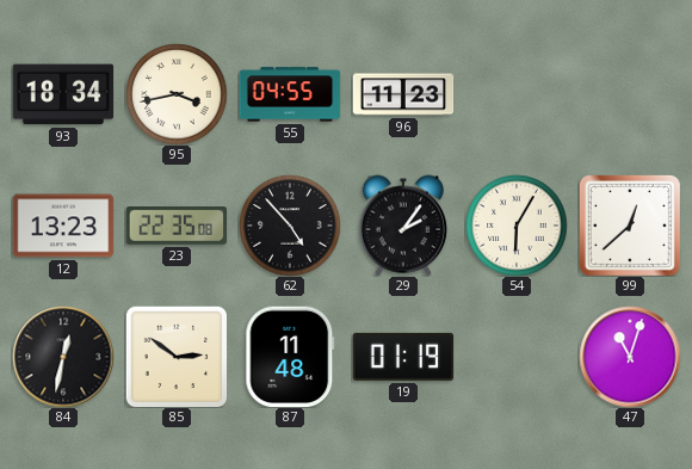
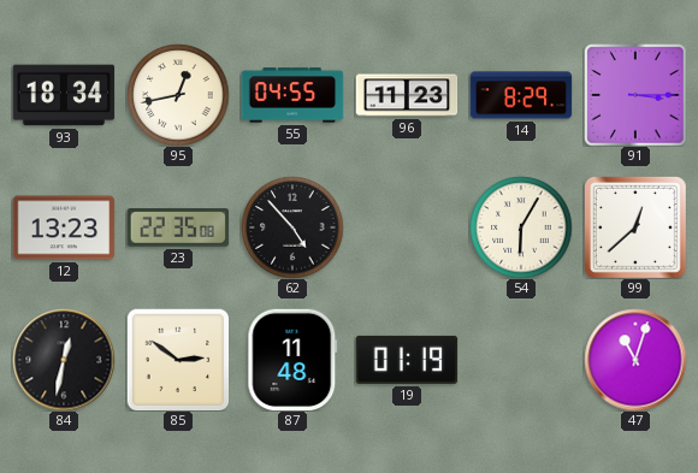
95: 3:43 -> 12:43 (178, 95)
14: none -> 8:29 (521, 95)
91: none -> 3:15 (635, 95)
29: 2:06 -> none (403, 226)
